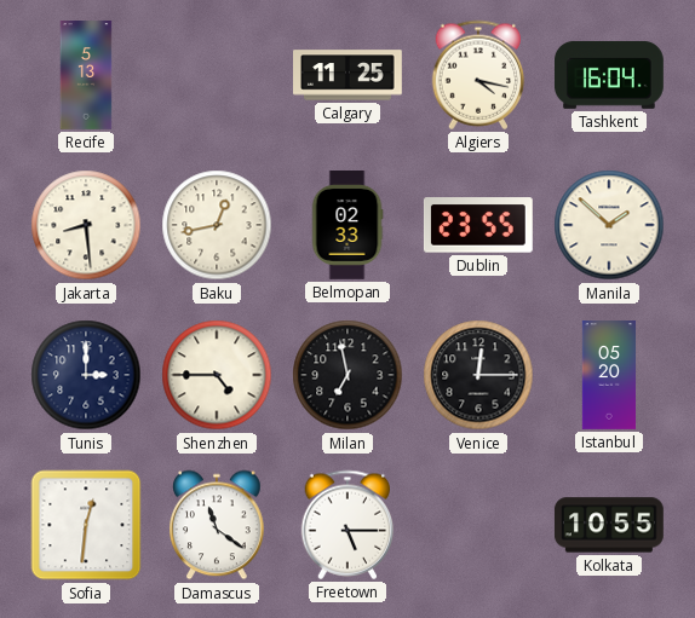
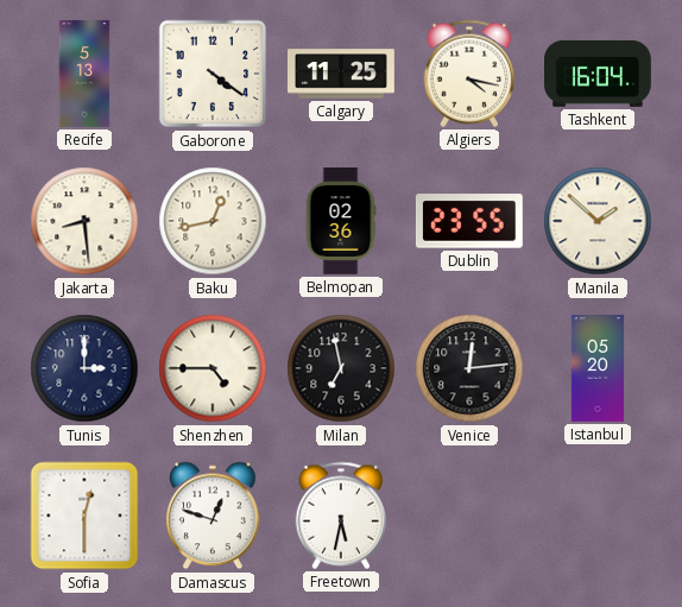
Gaborone: none -> 4:21 (213, 74)
Belmopan: 02:33 -> 02:36 (341, 222)
Venice: 12:15 -> 12:14 (469, 368)
Sofia: 12:31 -> 12:30 (84, 516)
Damascus: 11:21 -> 12:48 (214, 516)
Freetown: 5:15 -> 5:32 (341, 516)
Kolkata: 10:55 -> none (609, 525)
